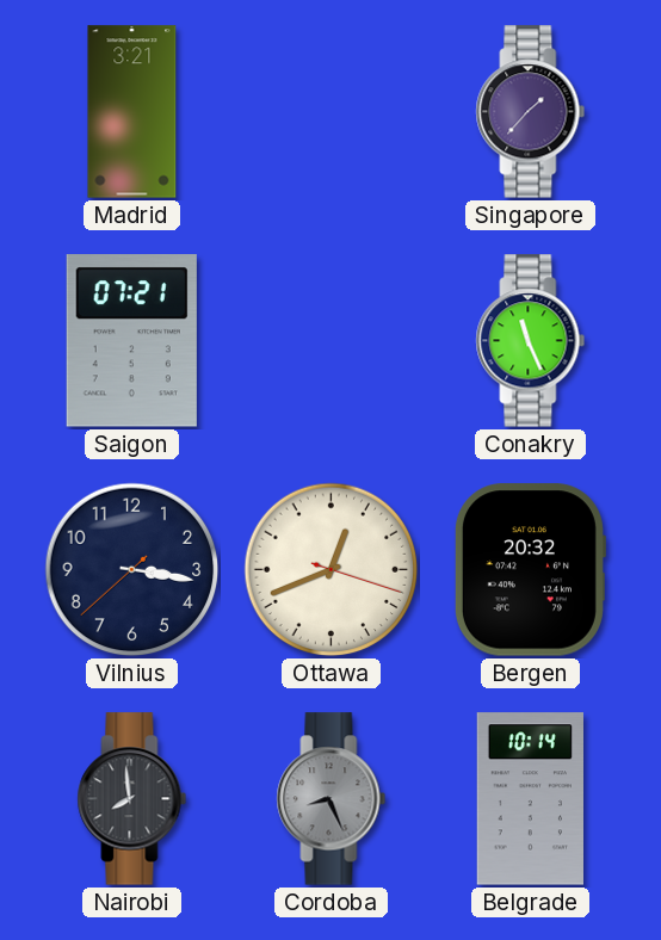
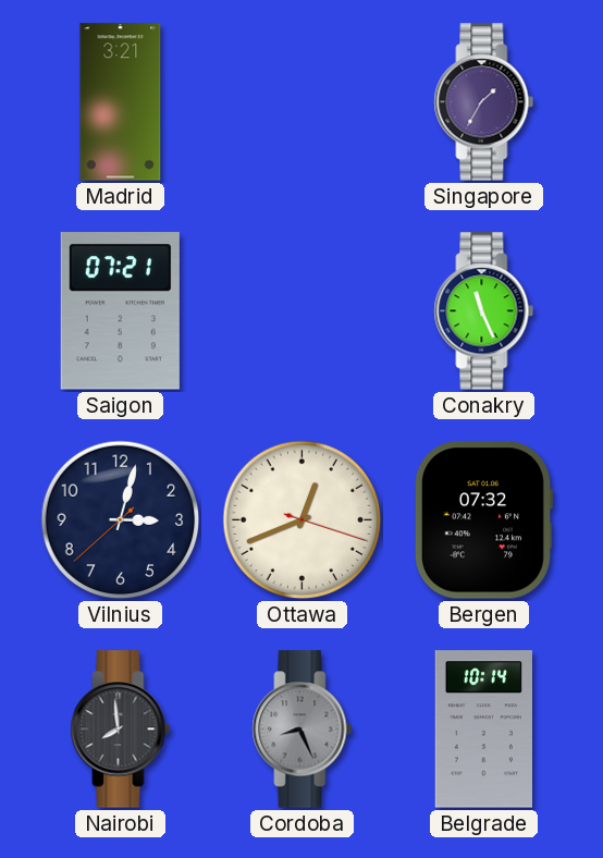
Singapore: 1:37 -> 1:35 (484, 102)
Vilnius: 3:16 -> 3:02 (121, 520)
Bergen: 20:32 -> 07:32 (483, 520)
